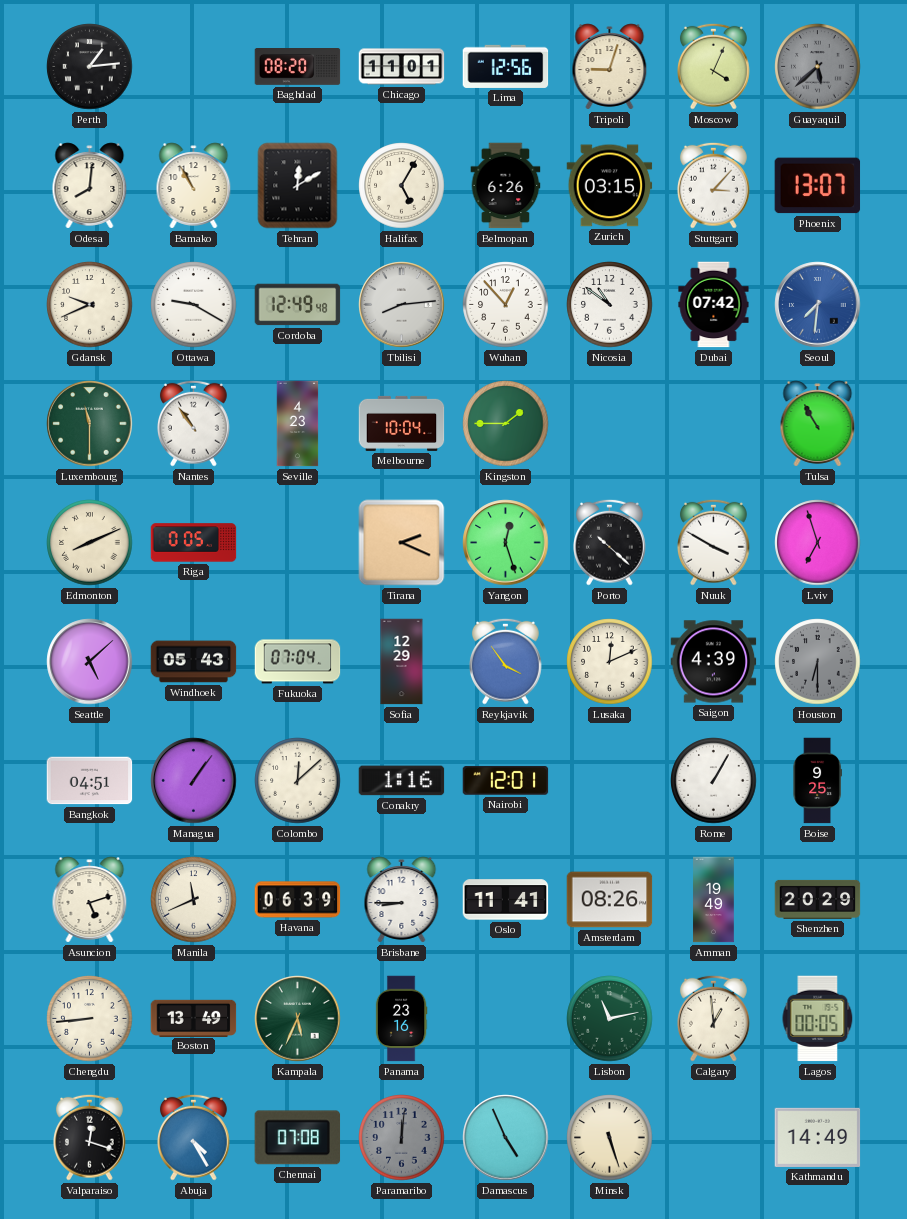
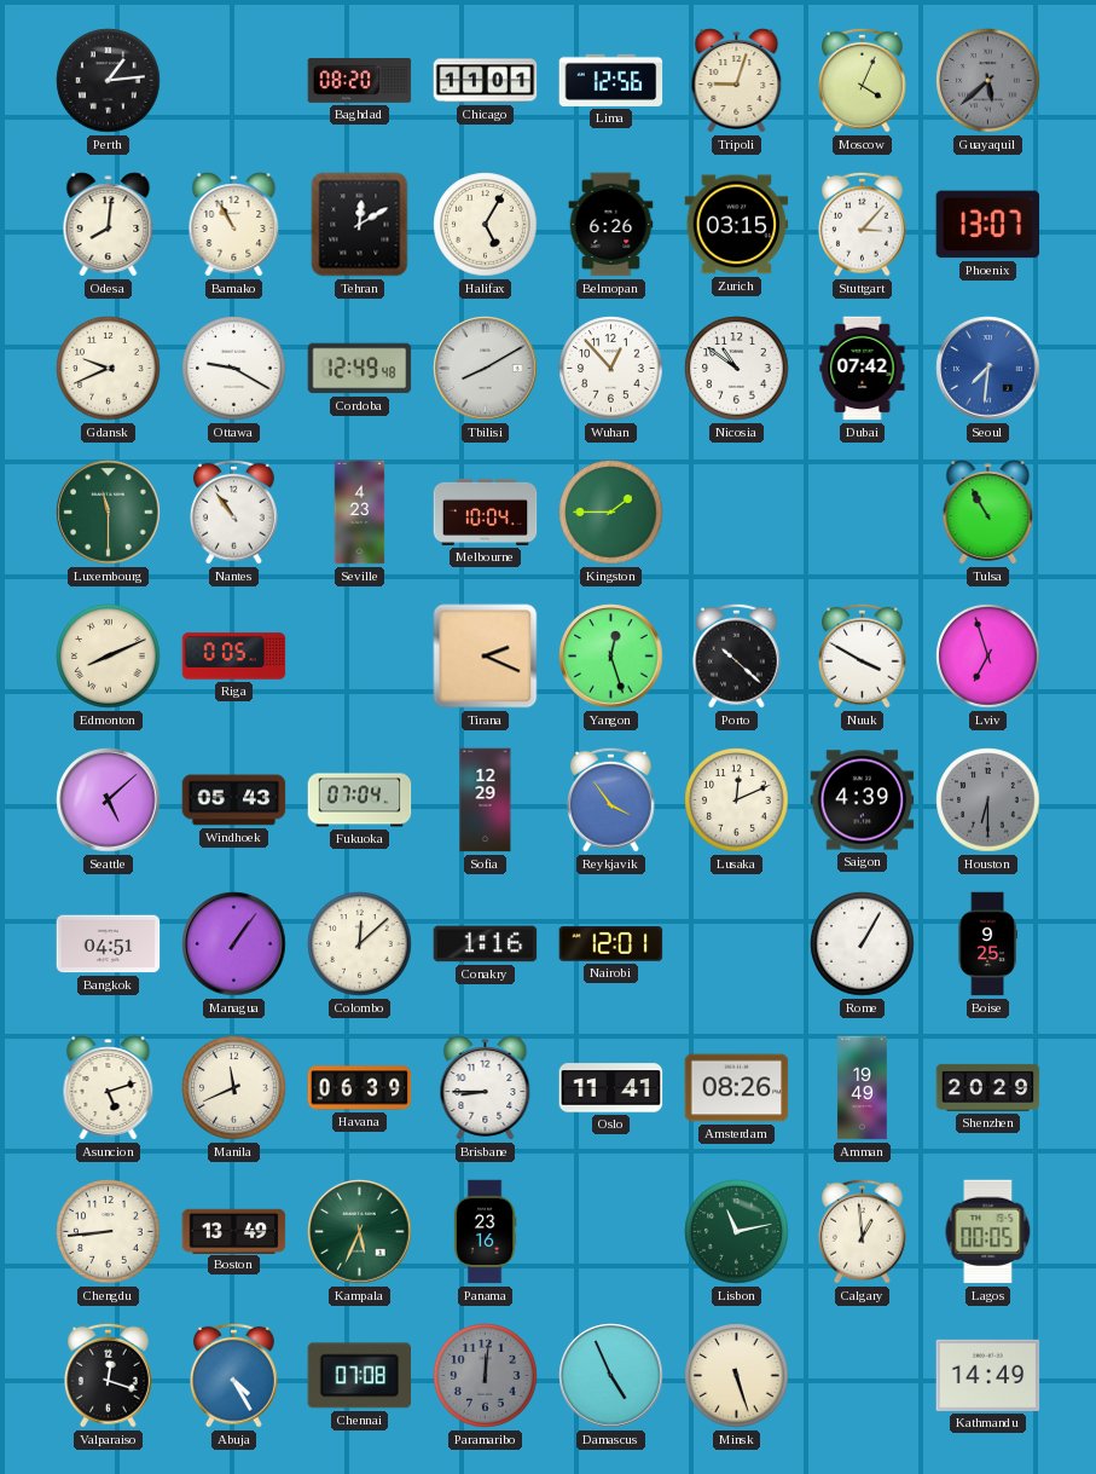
Tbilisi: 8:14 -> 8:10 (486, 369)
